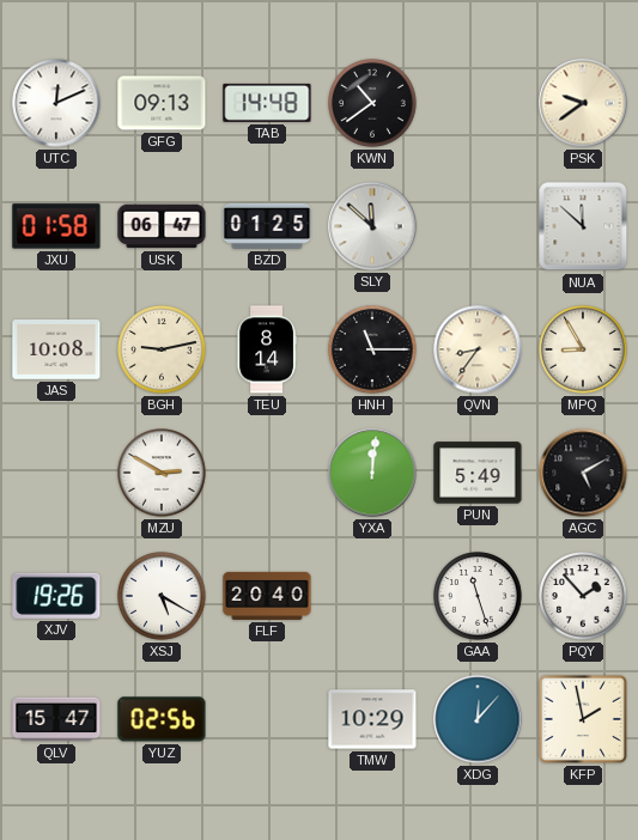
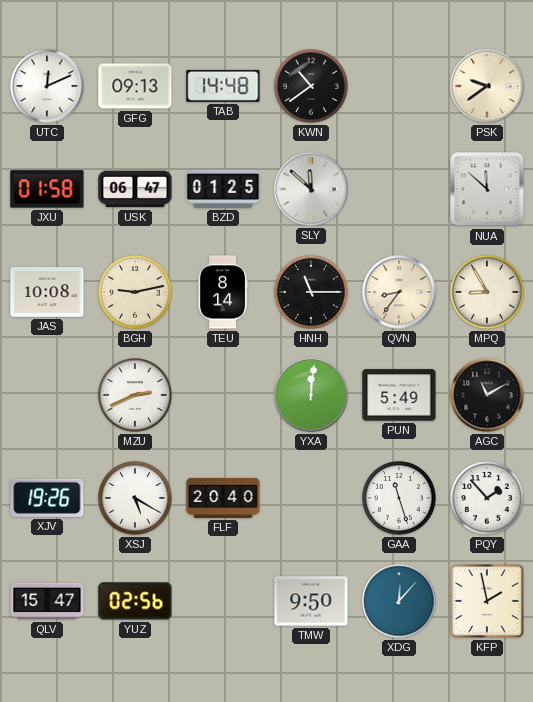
MZU: 2:50 -> 2:41 (135, 395)
AGC: 5:10 -> 11:10 (487, 395)
TMW: 10:29 -> 9:50 (311, 601)
